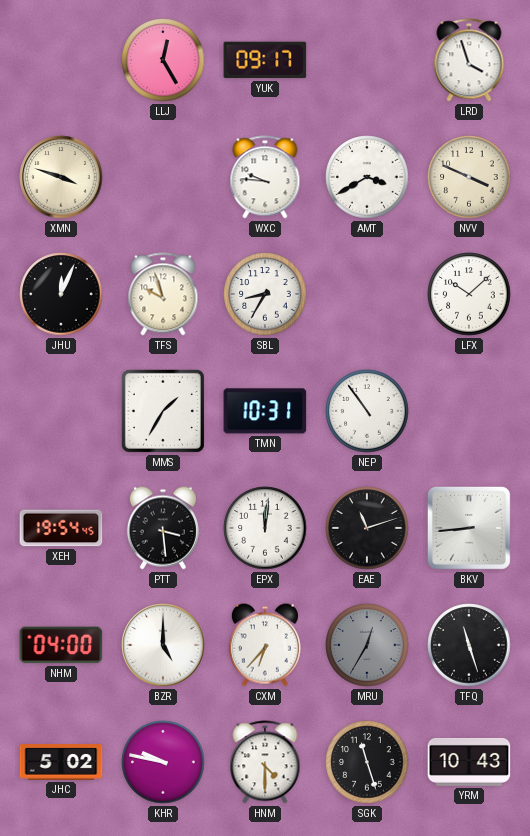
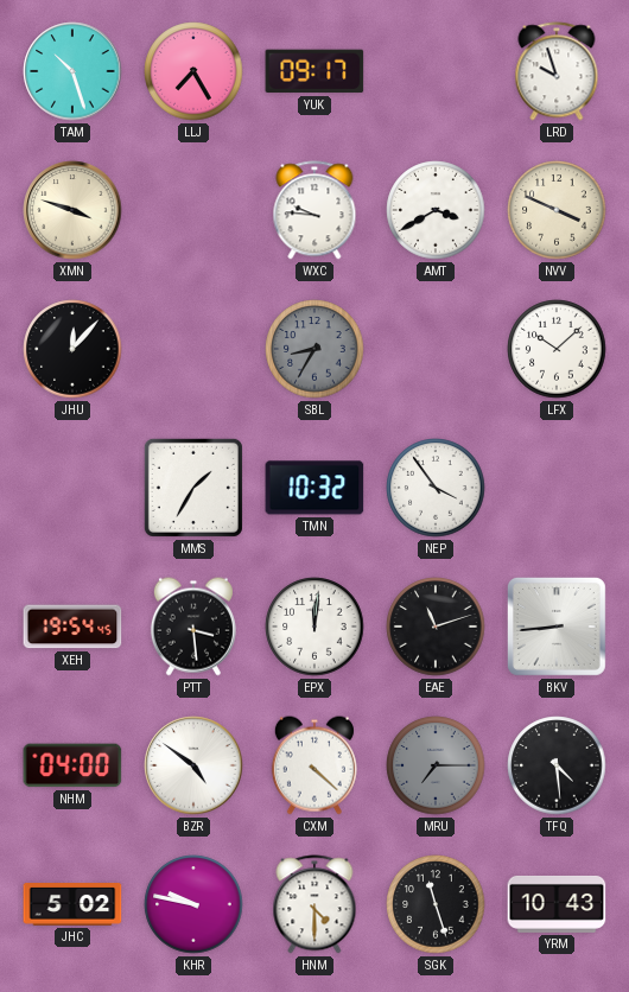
TAM: none -> 10:27 (72, 71)
LLJ: 12:25 -> 7:25 (193, 71)
LRD: 3:57 -> 9:57 (557, 71)
JHU: 12:04 -> 12:07 (72, 349)
TFS: 9:57 -> none (163, 294)
SBL dial: white -> grey (314, 349)
TMN: 10:31 -> 10:32 (314, 488)
NEP: 10:54 -> 3:54 (436, 488)
BZR: 5:00 -> 4:51 (193, 765)
CXM: 6:37 -> 4:22 (314, 765)
MRU: 12:35 -> 7:15 (436, 765)
TFQ: 11:27 -> 4:29 (557, 765)
